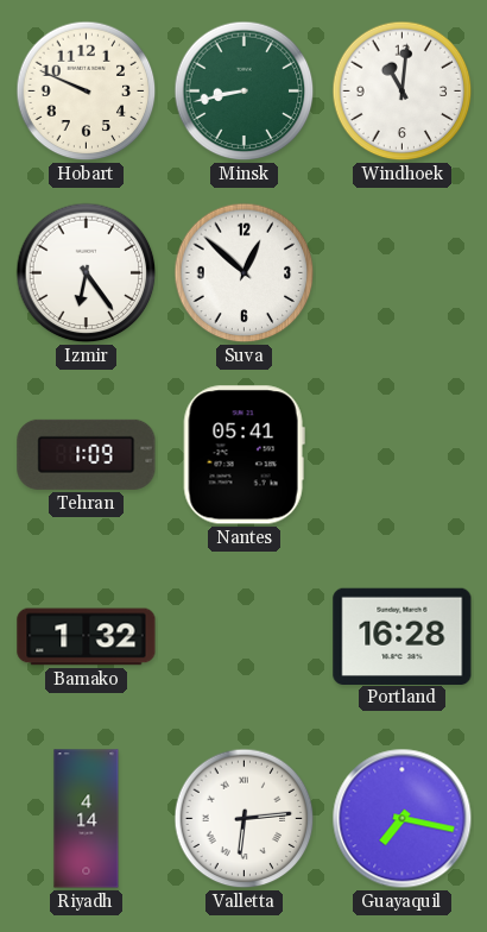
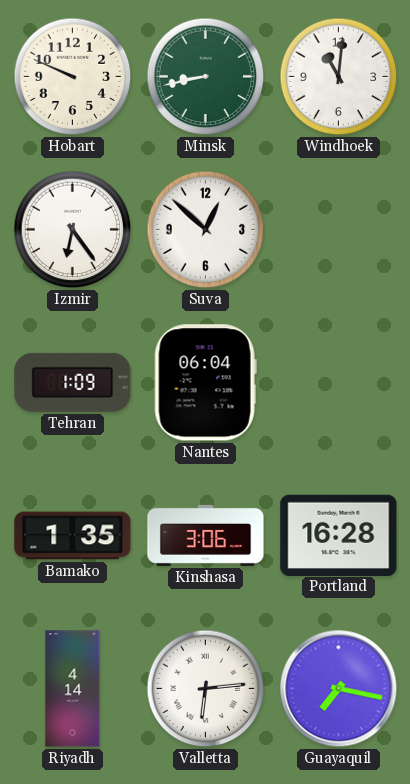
Nantes: 05:41 -> 06:04 (205, 383)
Bamako: 1:32 -> 1:35 (73, 536)
Kinshasa: none -> 3:06 (206, 535)
